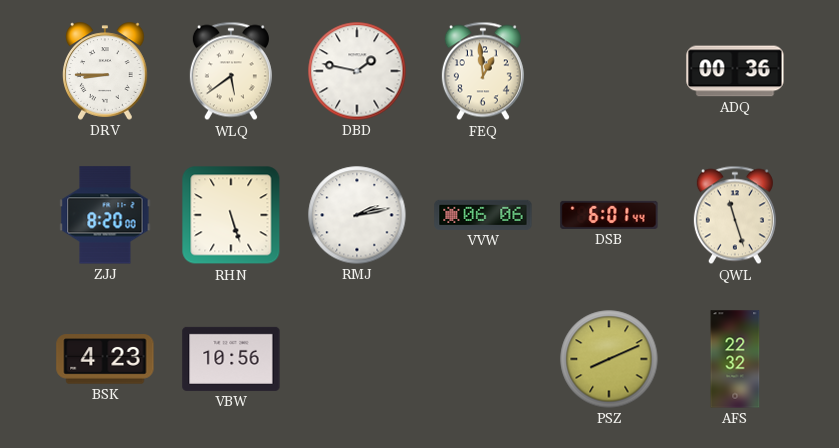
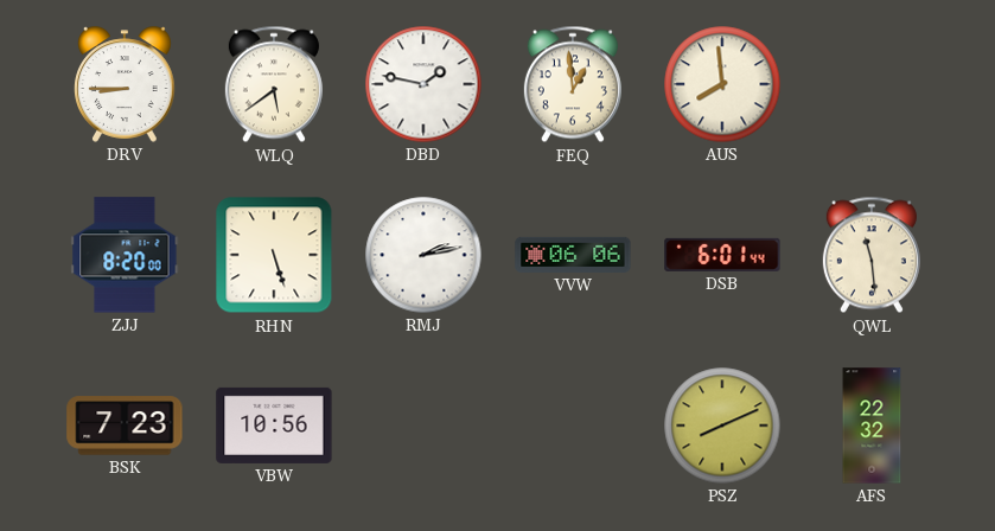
AUS: none -> 7:59 (722, 84)
ADQ: 00:36 -> none (735, 71)
QWL: 11:27 -> 11:29 (872, 255)
BSK: 4:23 -> 7:23 (125, 426)
